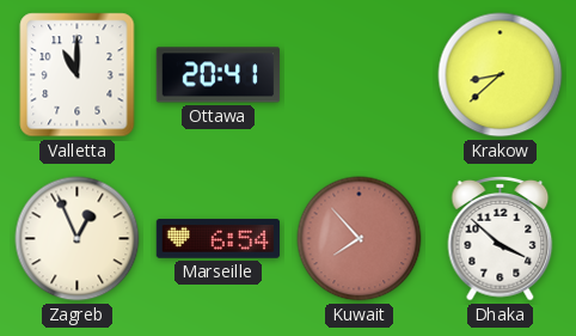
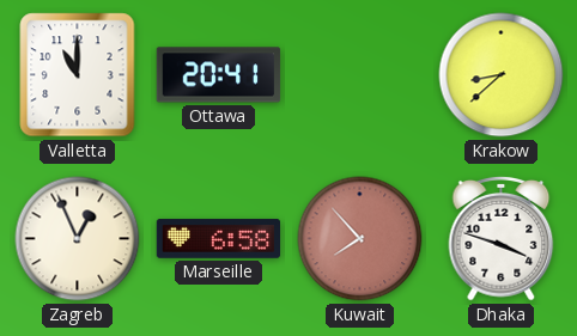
Marseille: 6:54 -> 6:58 (219, 239)
Dhaka: 3:52 -> 3:48 (502, 239)
